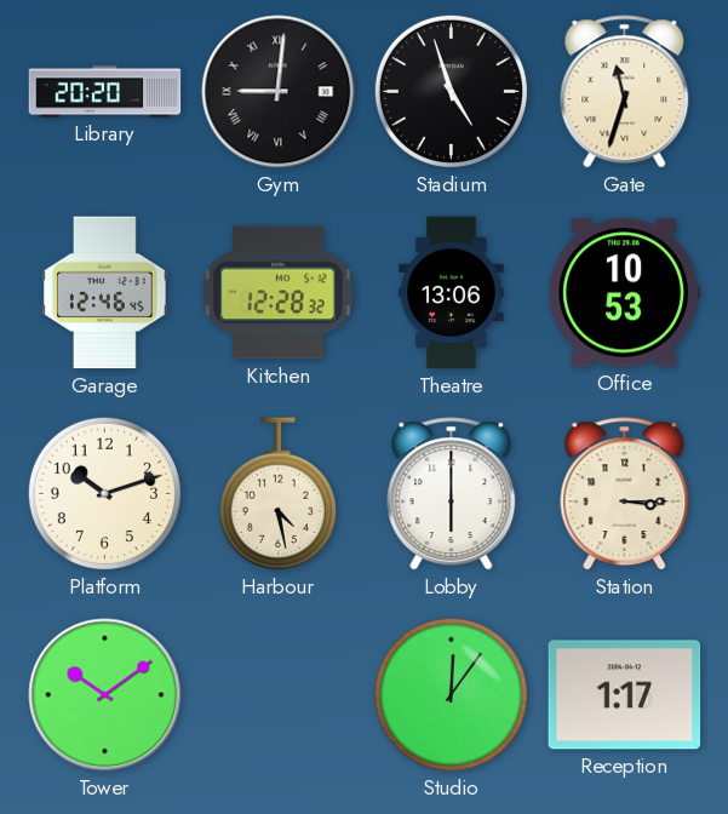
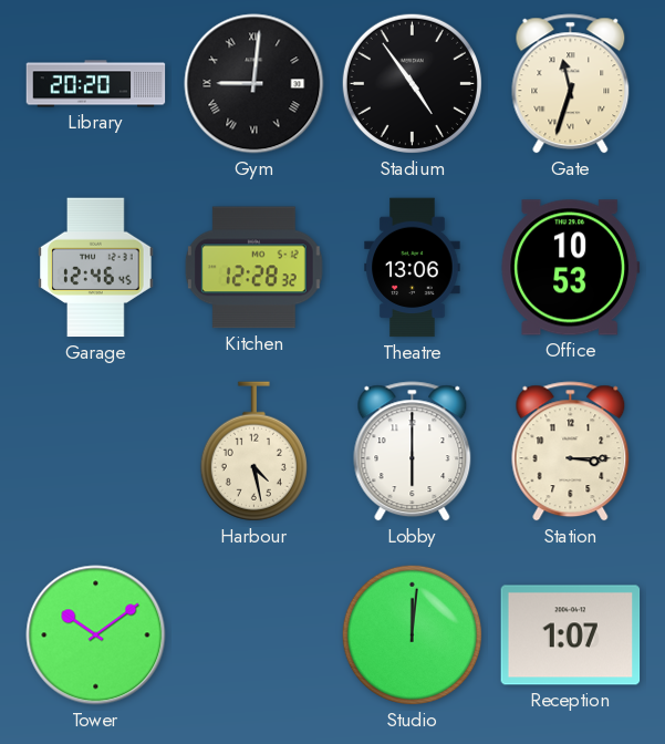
Stadium: 4:57 -> 4:54 (412, 83)
Platform: 10:12 -> none (104, 493)
Studio: 12:06 -> 12:01 (412, 634)
Reception: 1:17 -> 1:07 (571, 635)
